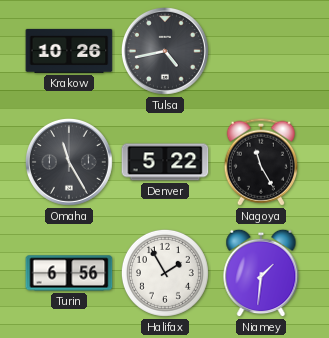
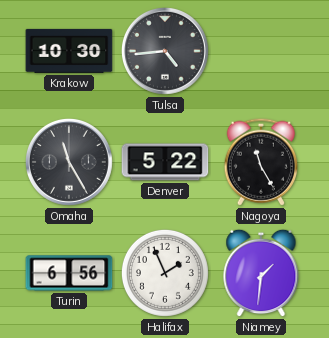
Krakow: 10:26 -> 10:30 (69, 51)
Tulsa: 4:43 -> 4:44 (165, 51)
Halifax: 1:55 -> 1:56 (165, 273)
